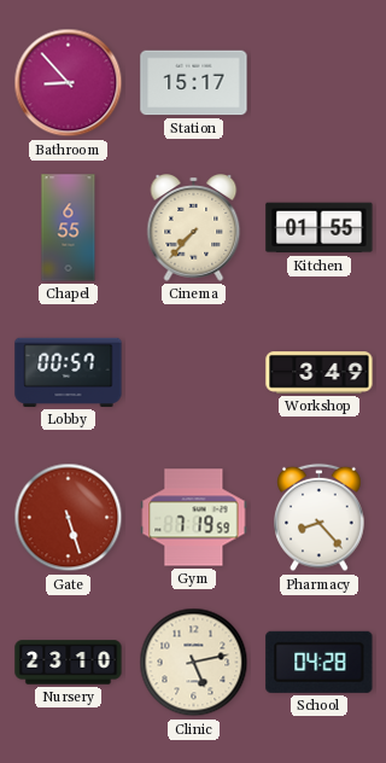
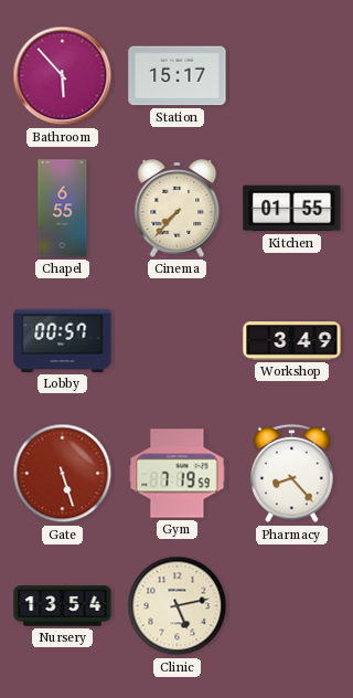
Bathroom: 8:53 -> 5:53 (63, 76)
Nursery: 23:10 -> 13:54 (63, 606)
School: 04:28 -> none (320, 662)
